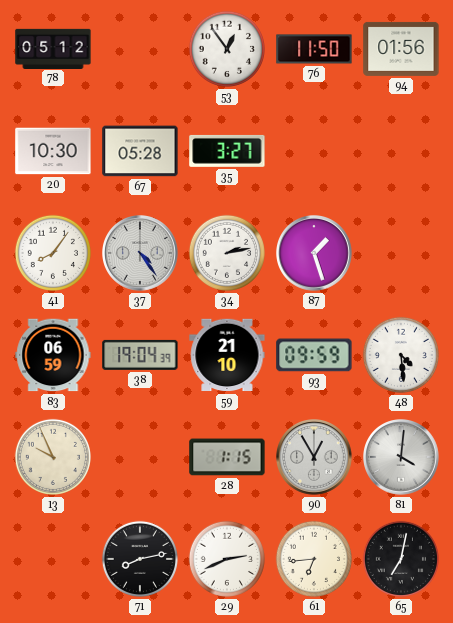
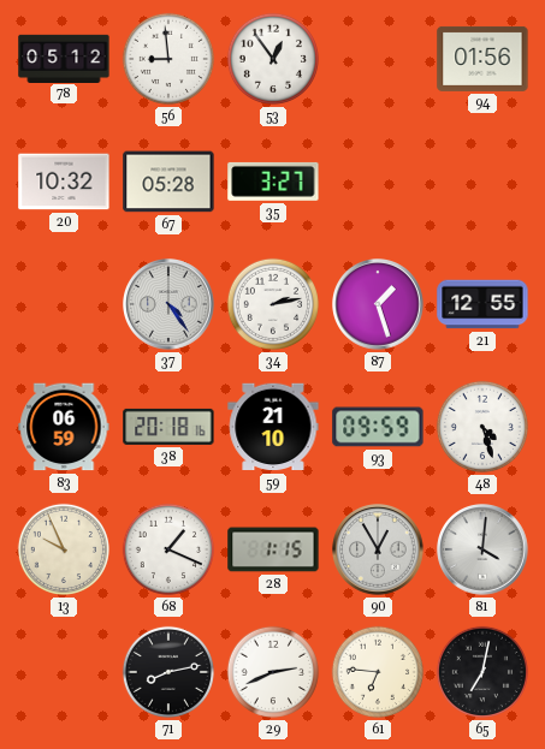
56: none -> 8:59 (168, 59)
76: 11:50 -> none (314, 49)
20: 10:30 -> 10:32 (64, 182)
41: 8:06 -> none (53, 253)
21: none -> 12:55 (482, 304)
38: 19:04 -> 20:18 (168, 427)
48: 4:29 -> 4:27 (482, 427)
68: none -> 1:19 (168, 549)
61: 6:44 -> 6:46 (378, 672)
